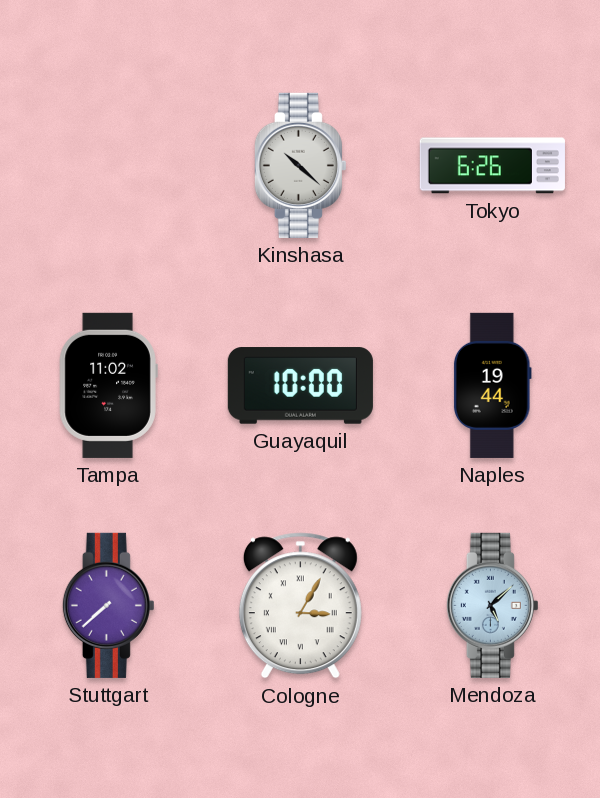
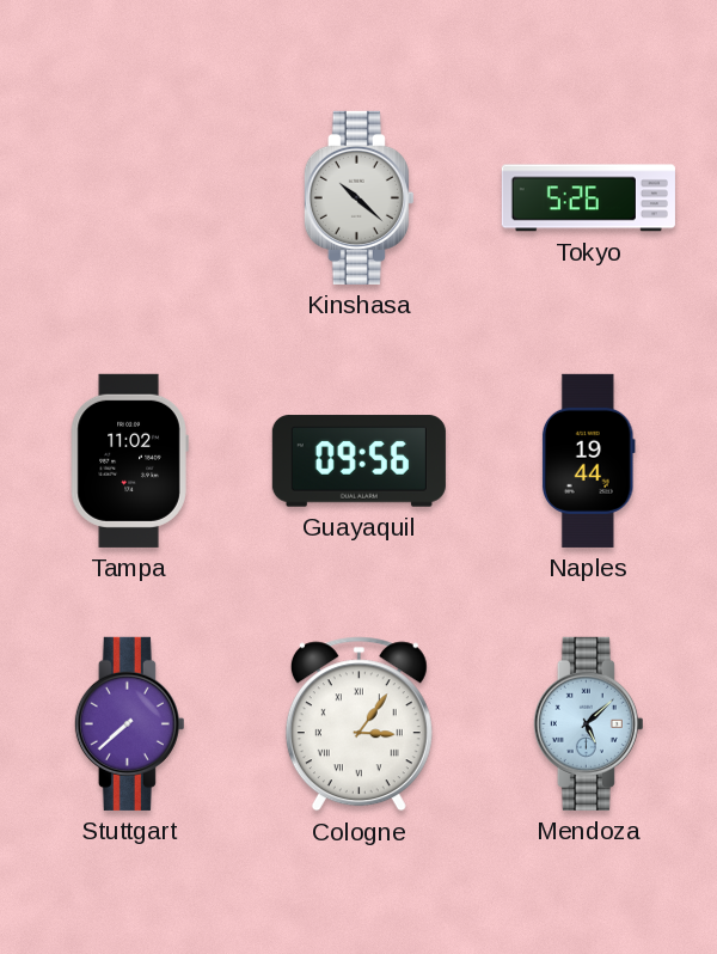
Tokyo: 6:26 -> 5:26 (588, 198)
Guayaquil: 10:00 -> 09:56 (358, 461)
Cologne: 3:05 -> 3:06 (358, 724)
